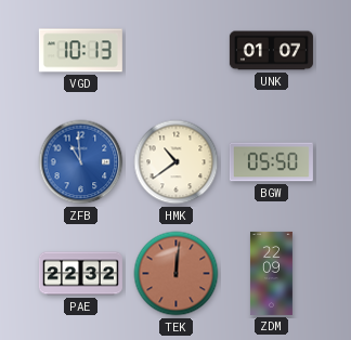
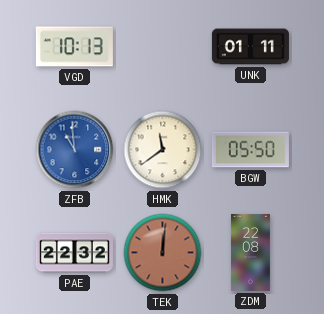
UNK: 01:07 -> 01:11 (250, 47)
HMK: 10:39 -> 11:39 (163, 150)
ZDM: 22:09 -> 22:08 (250, 252)
